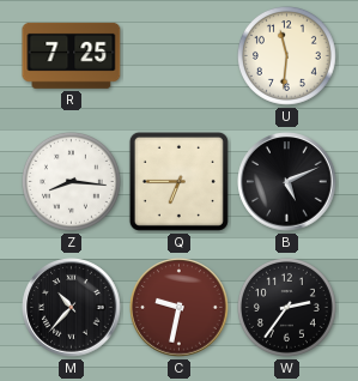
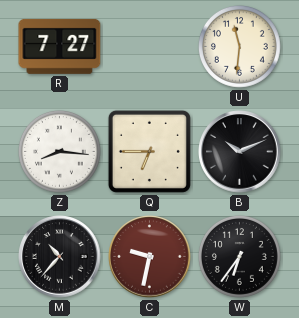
R: 7:25 -> 7:27 (60, 46)
B: 5:11 -> 10:11 (240, 152)
W: 2:36 -> 6:36 (239, 256)
